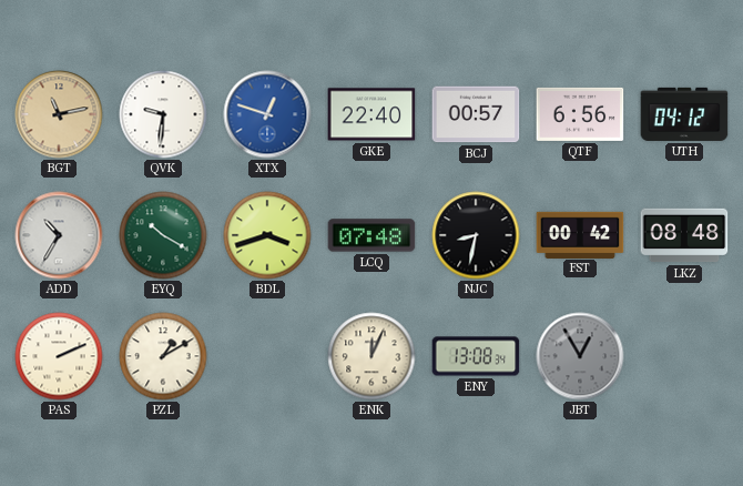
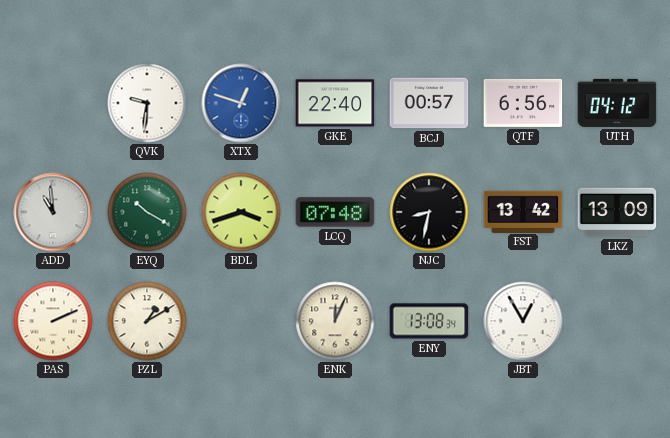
BGT: 11:13 -> none (59, 114)
ADD: 10:35 -> 10:59 (53, 212)
FST: 00:42 -> 13:42 (523, 211)
LKZ: 08:48 -> 13:09 (617, 212)
JBT dial: grey -> white (523, 321)
